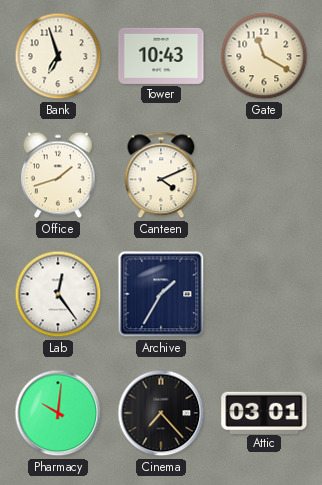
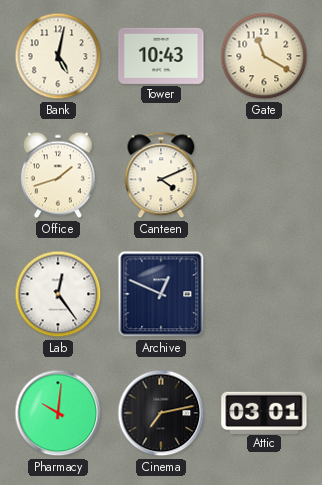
Bank: 6:57 -> 5:02 (58, 56)
Archive: 1:35 -> 12:49 (161, 294)
Cinema: 7:23 -> 7:13 (161, 413)
